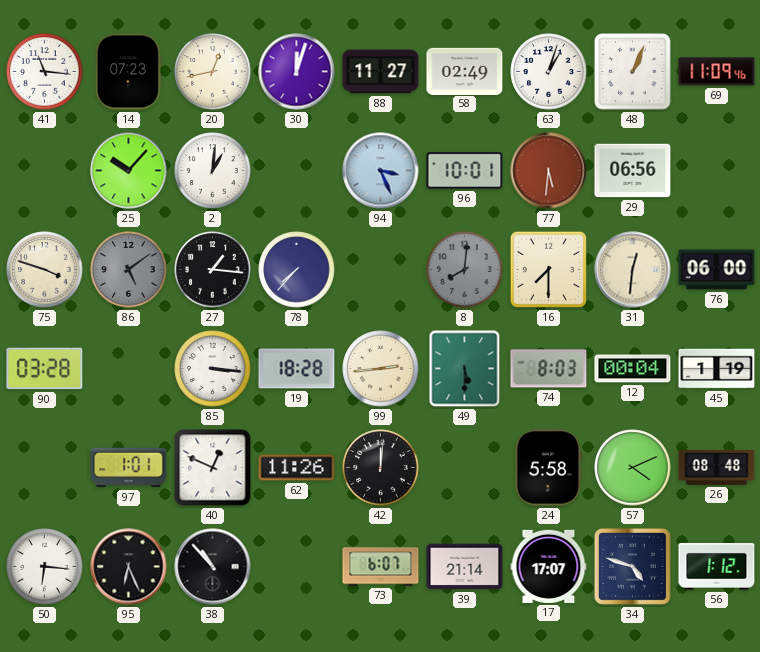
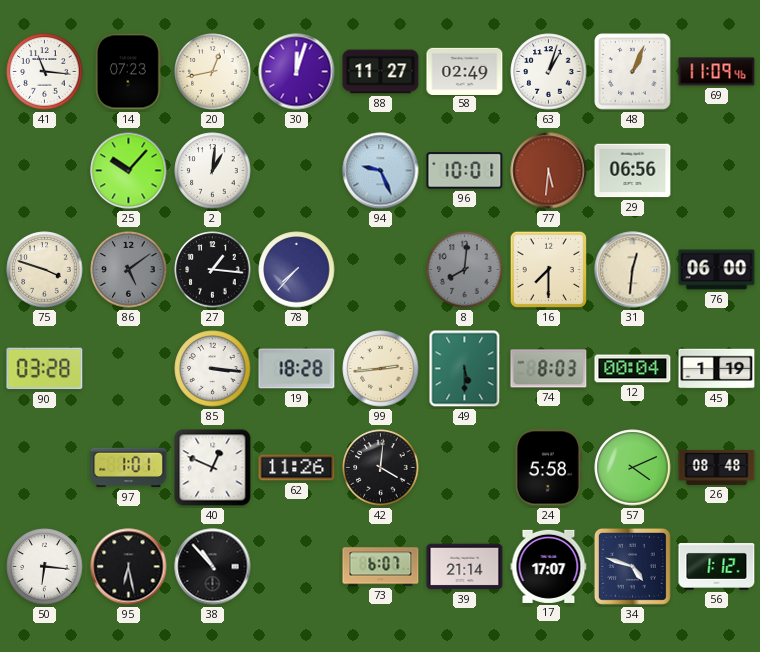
94: 3:26 -> 9:26 (381, 171)
42: 12:01 -> 4:01 (381, 468)
95: 6:26 -> 6:28 (129, 567)
